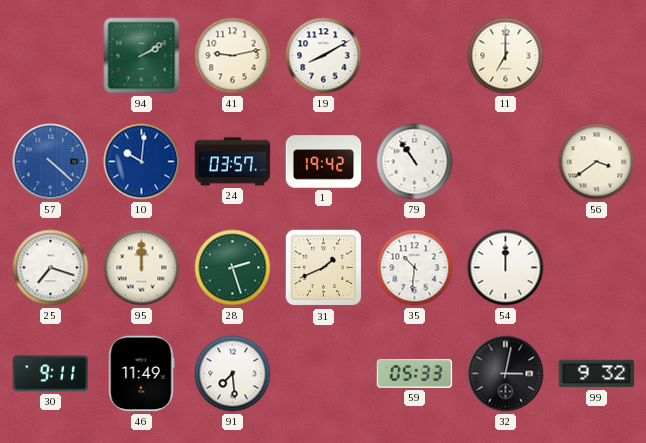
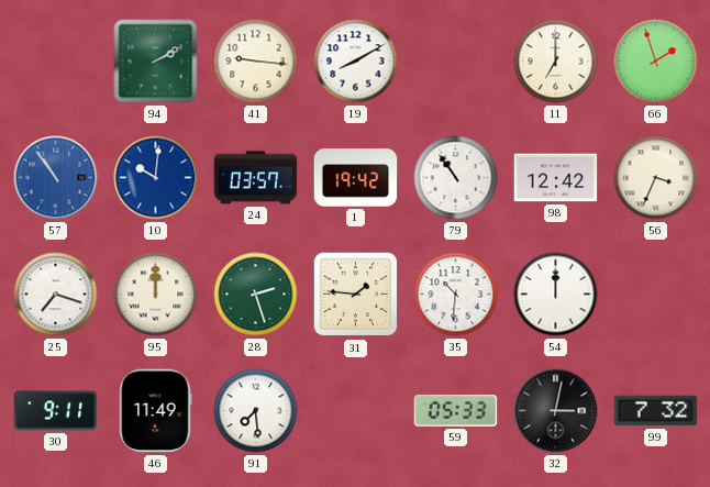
41: 9:13 -> 9:16 (256, 62)
66: none -> 1:57 (656, 62)
57: 4:22 -> 10:54 (56, 178)
98: none -> 12:42 (556, 178)
56: 3:39 -> 3:34 (656, 178)
31: 1:41 -> 1:46 (356, 295)
99: 9:32 -> 7:32 (656, 411)
